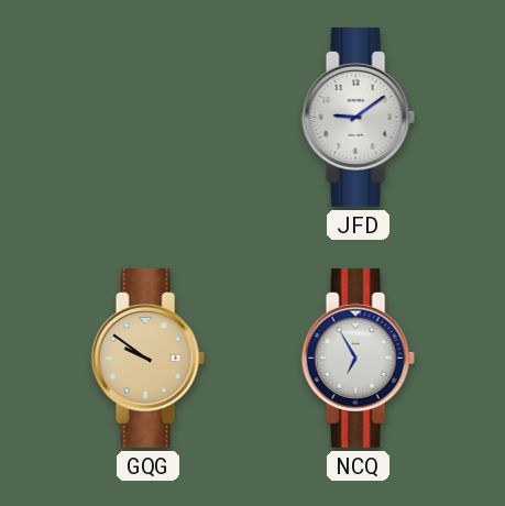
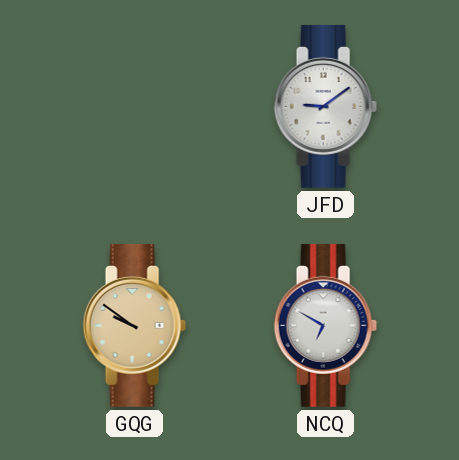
NCQ: 6:55 -> 6:50 (325, 325)
